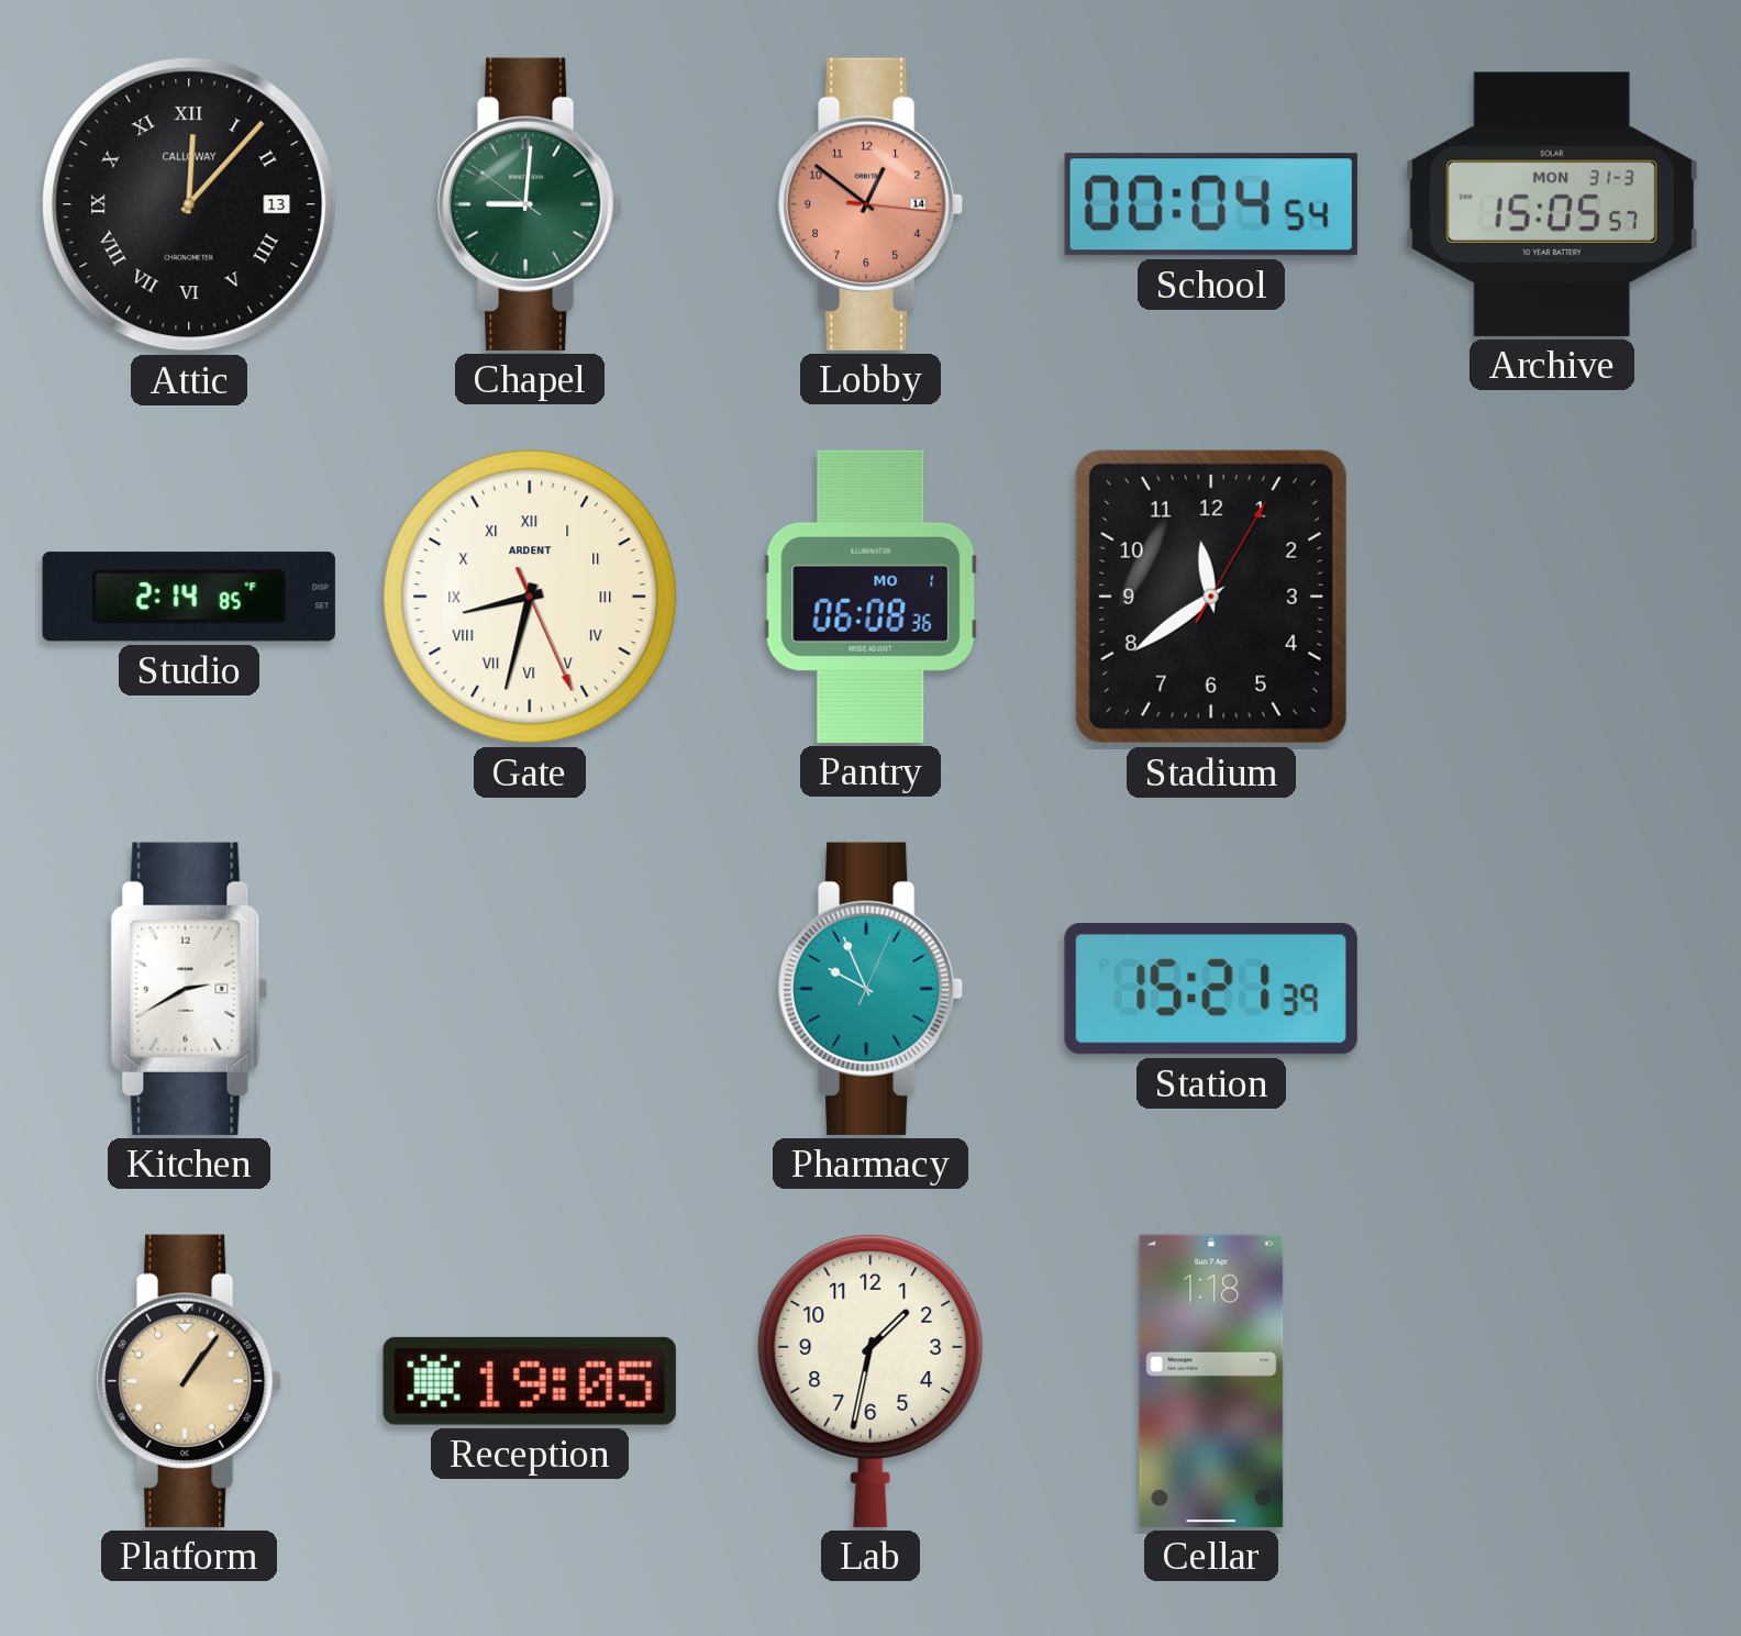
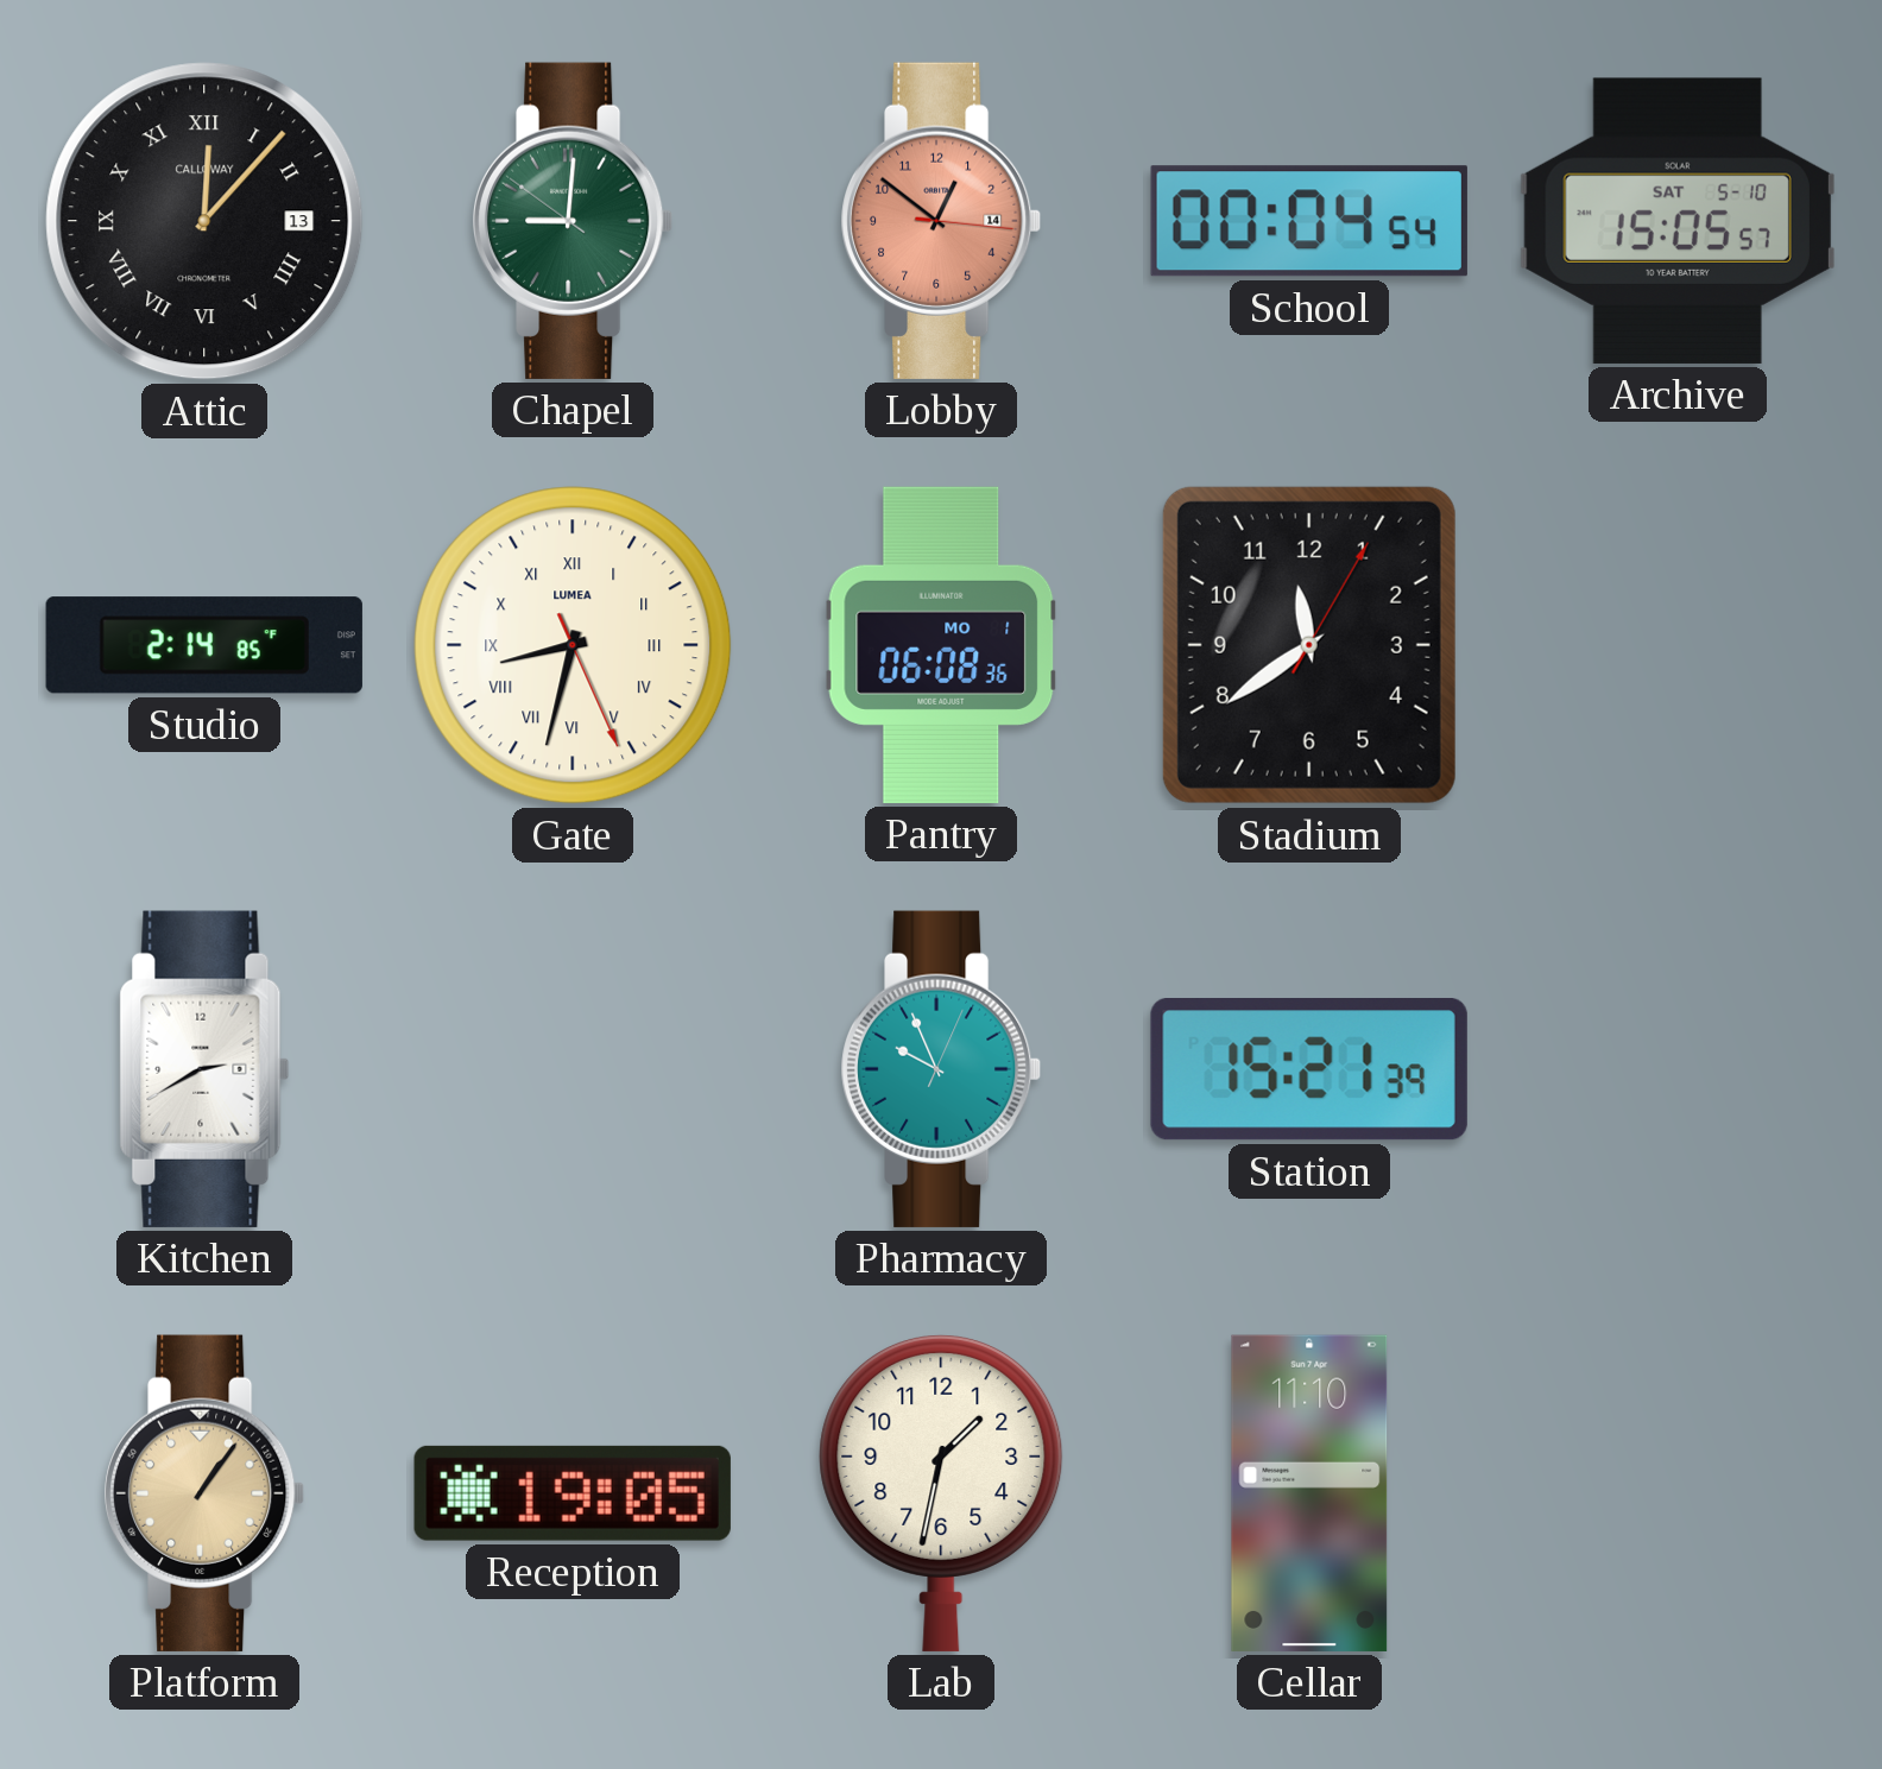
Archive date: MON 31-3 -> SAT 5-10 (1678, 221)
Gate brand: ARDENT -> LUMEA (573, 645)
Cellar: 1:18 -> 11:10 (1309, 1493)
